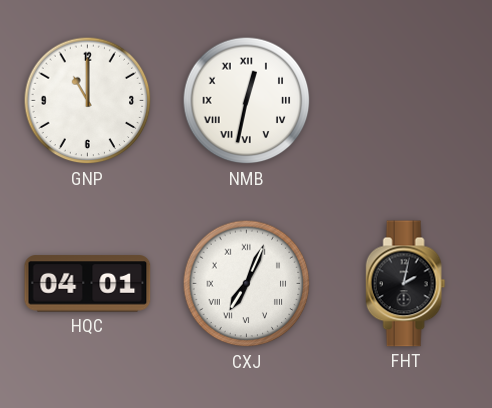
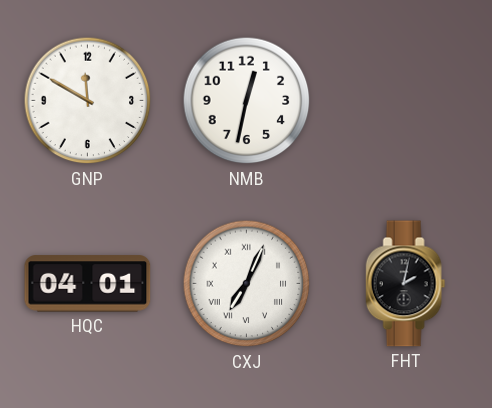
GNP: 11:00 -> 11:50 (88, 101)
NMB numerals: Roman -> Arabic (247, 101)
